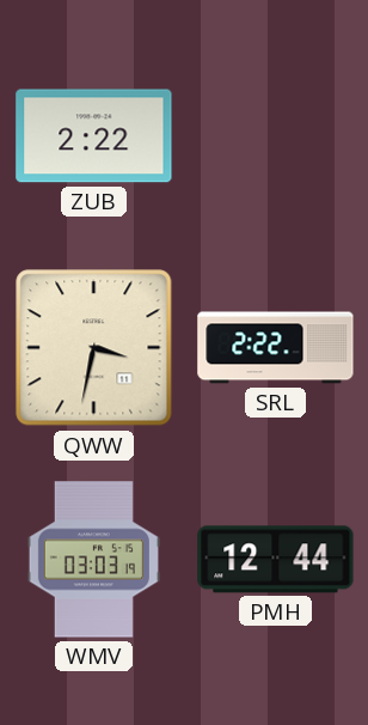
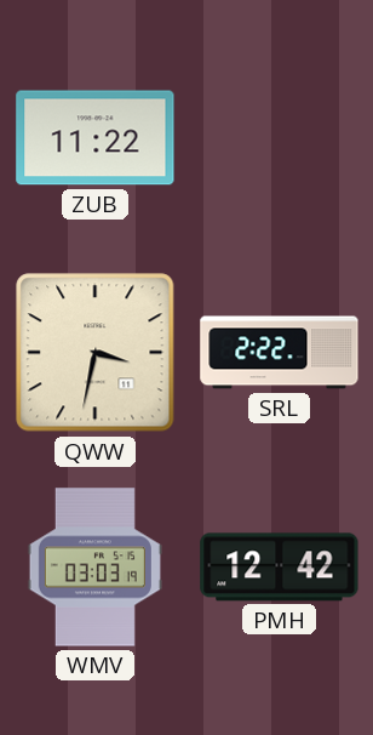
ZUB: 2:22 -> 11:22 (96, 138)
PMH: 12:44 -> 12:42 (280, 568)
